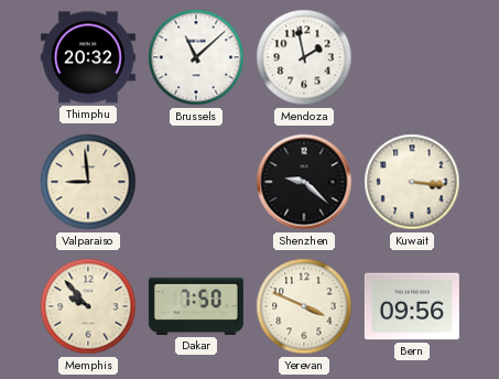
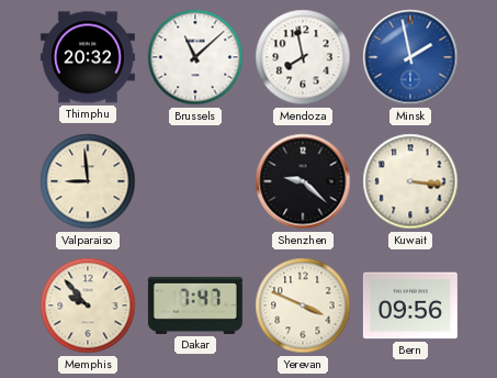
Mendoza: 1:58 -> 7:58 (303, 57)
Minsk: none -> 1:58 (410, 57)
Dakar: 7:50 -> 7:47 (195, 305)
